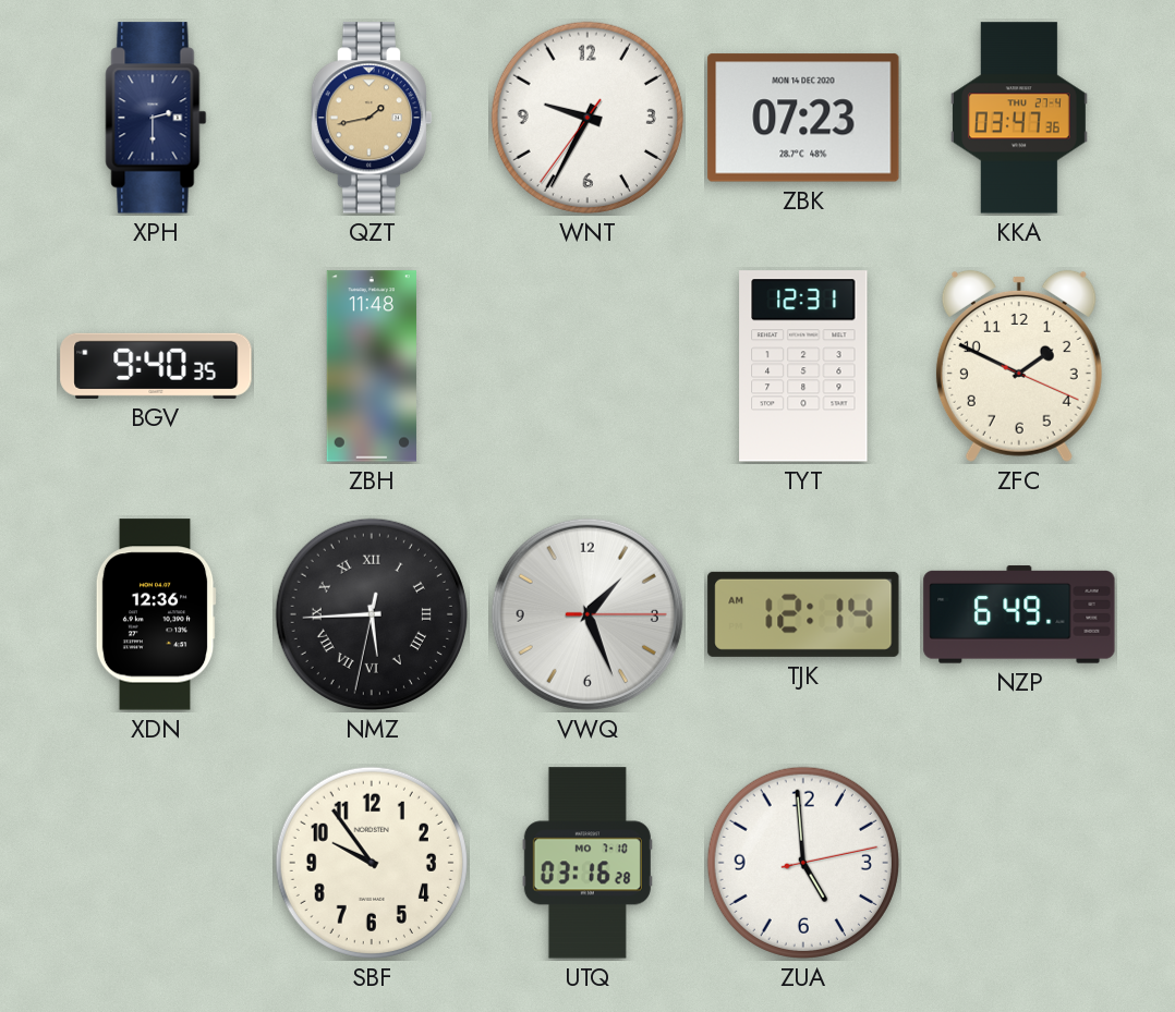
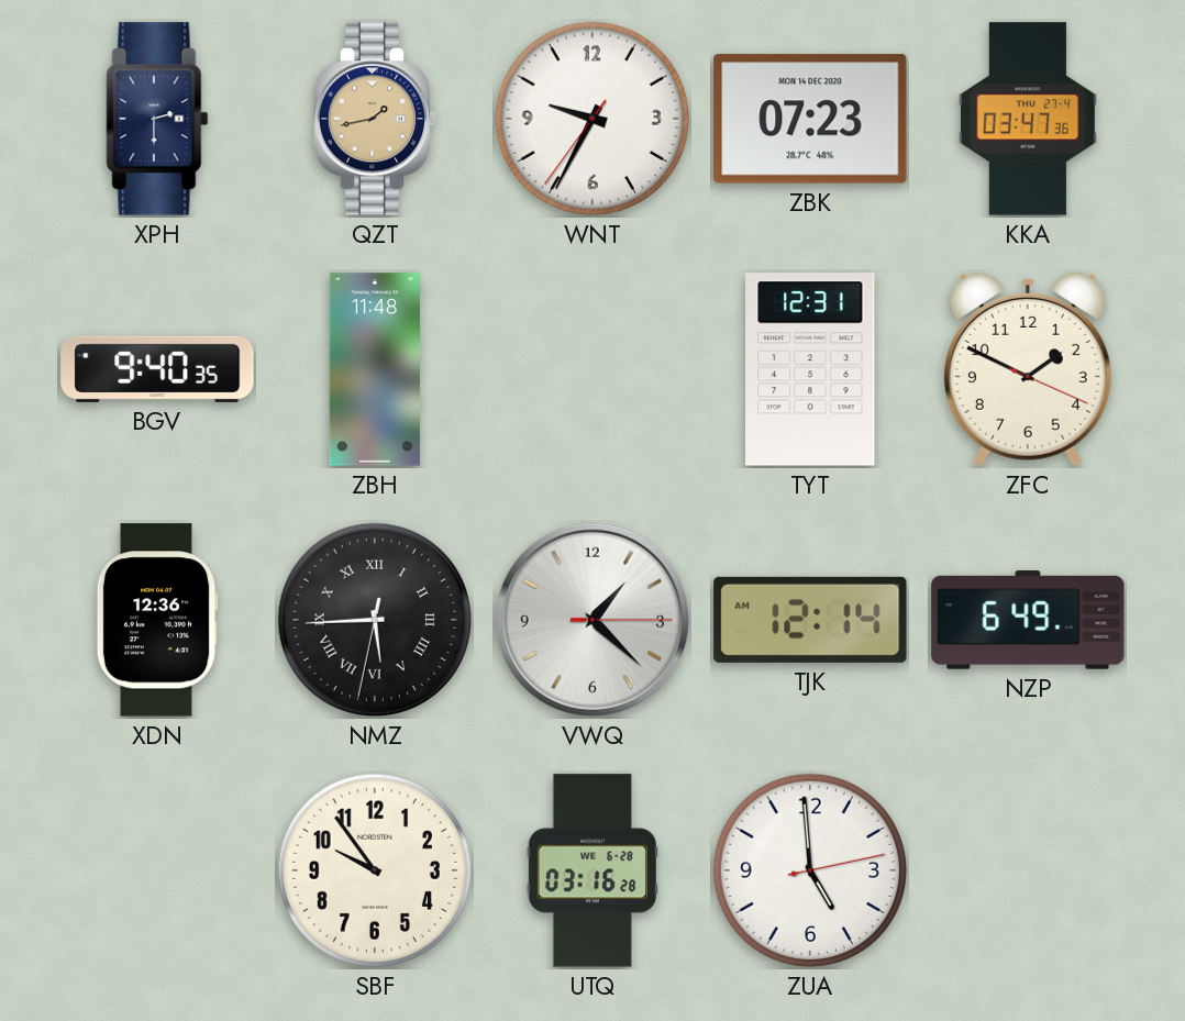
VWQ: 1:26 -> 1:22 (592, 620)
UTQ date: MO 7-10 -> WE 6-28 (592, 870)
